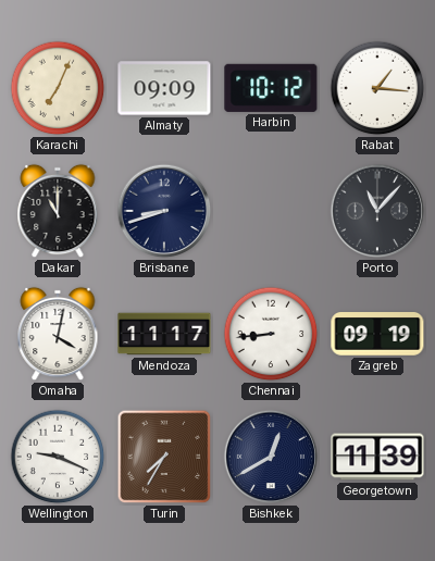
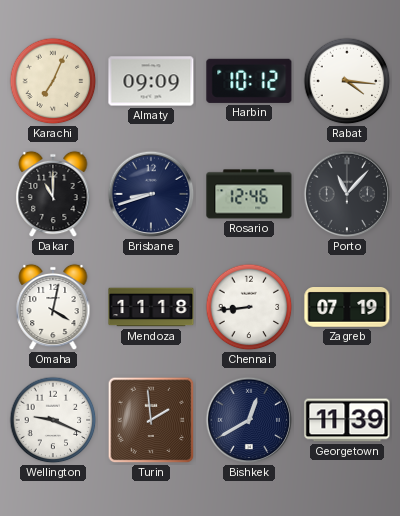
Rabat: 1:16 -> 4:16 (347, 81)
Rosario: none -> 12:46 (249, 194)
Mendoza: 11:17 -> 11:18 (151, 307)
Zagreb: 09:19 -> 07:19 (347, 308)
Turin: 7:35 -> 1:59 (151, 420)
